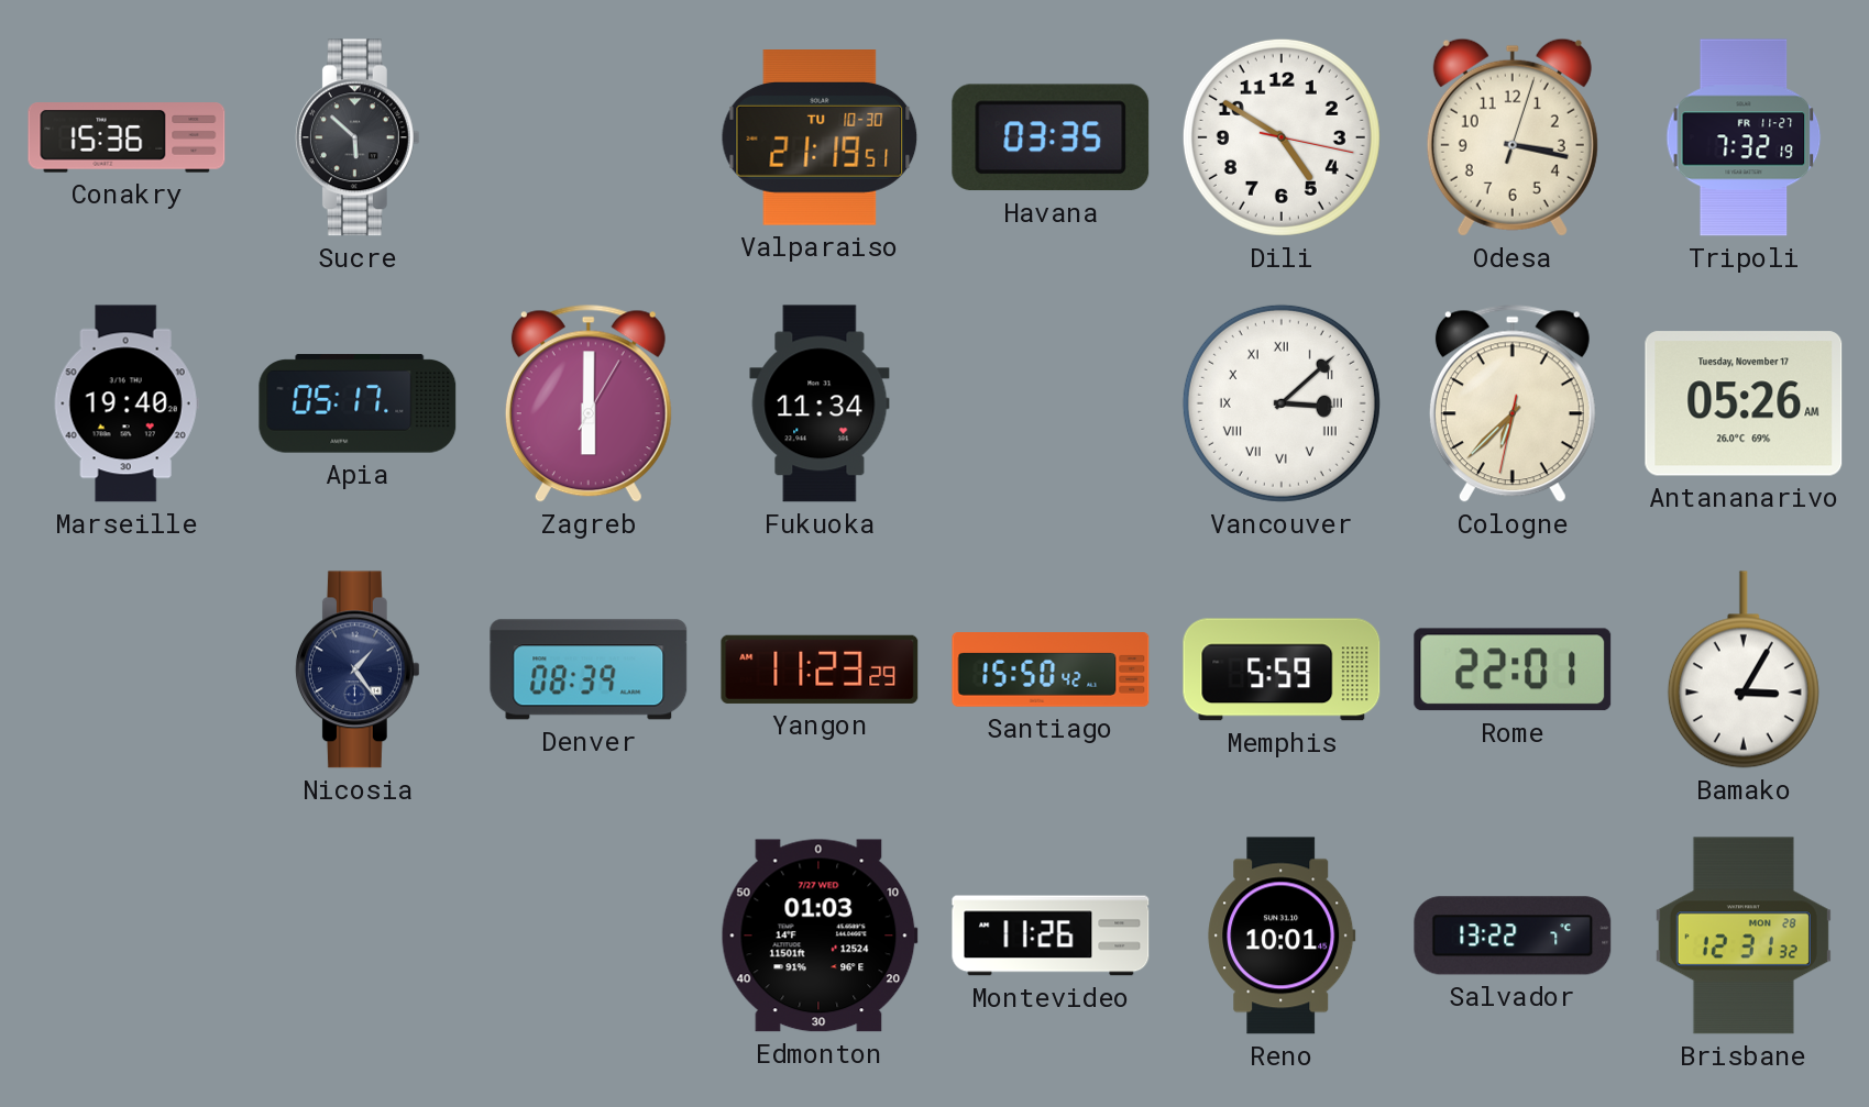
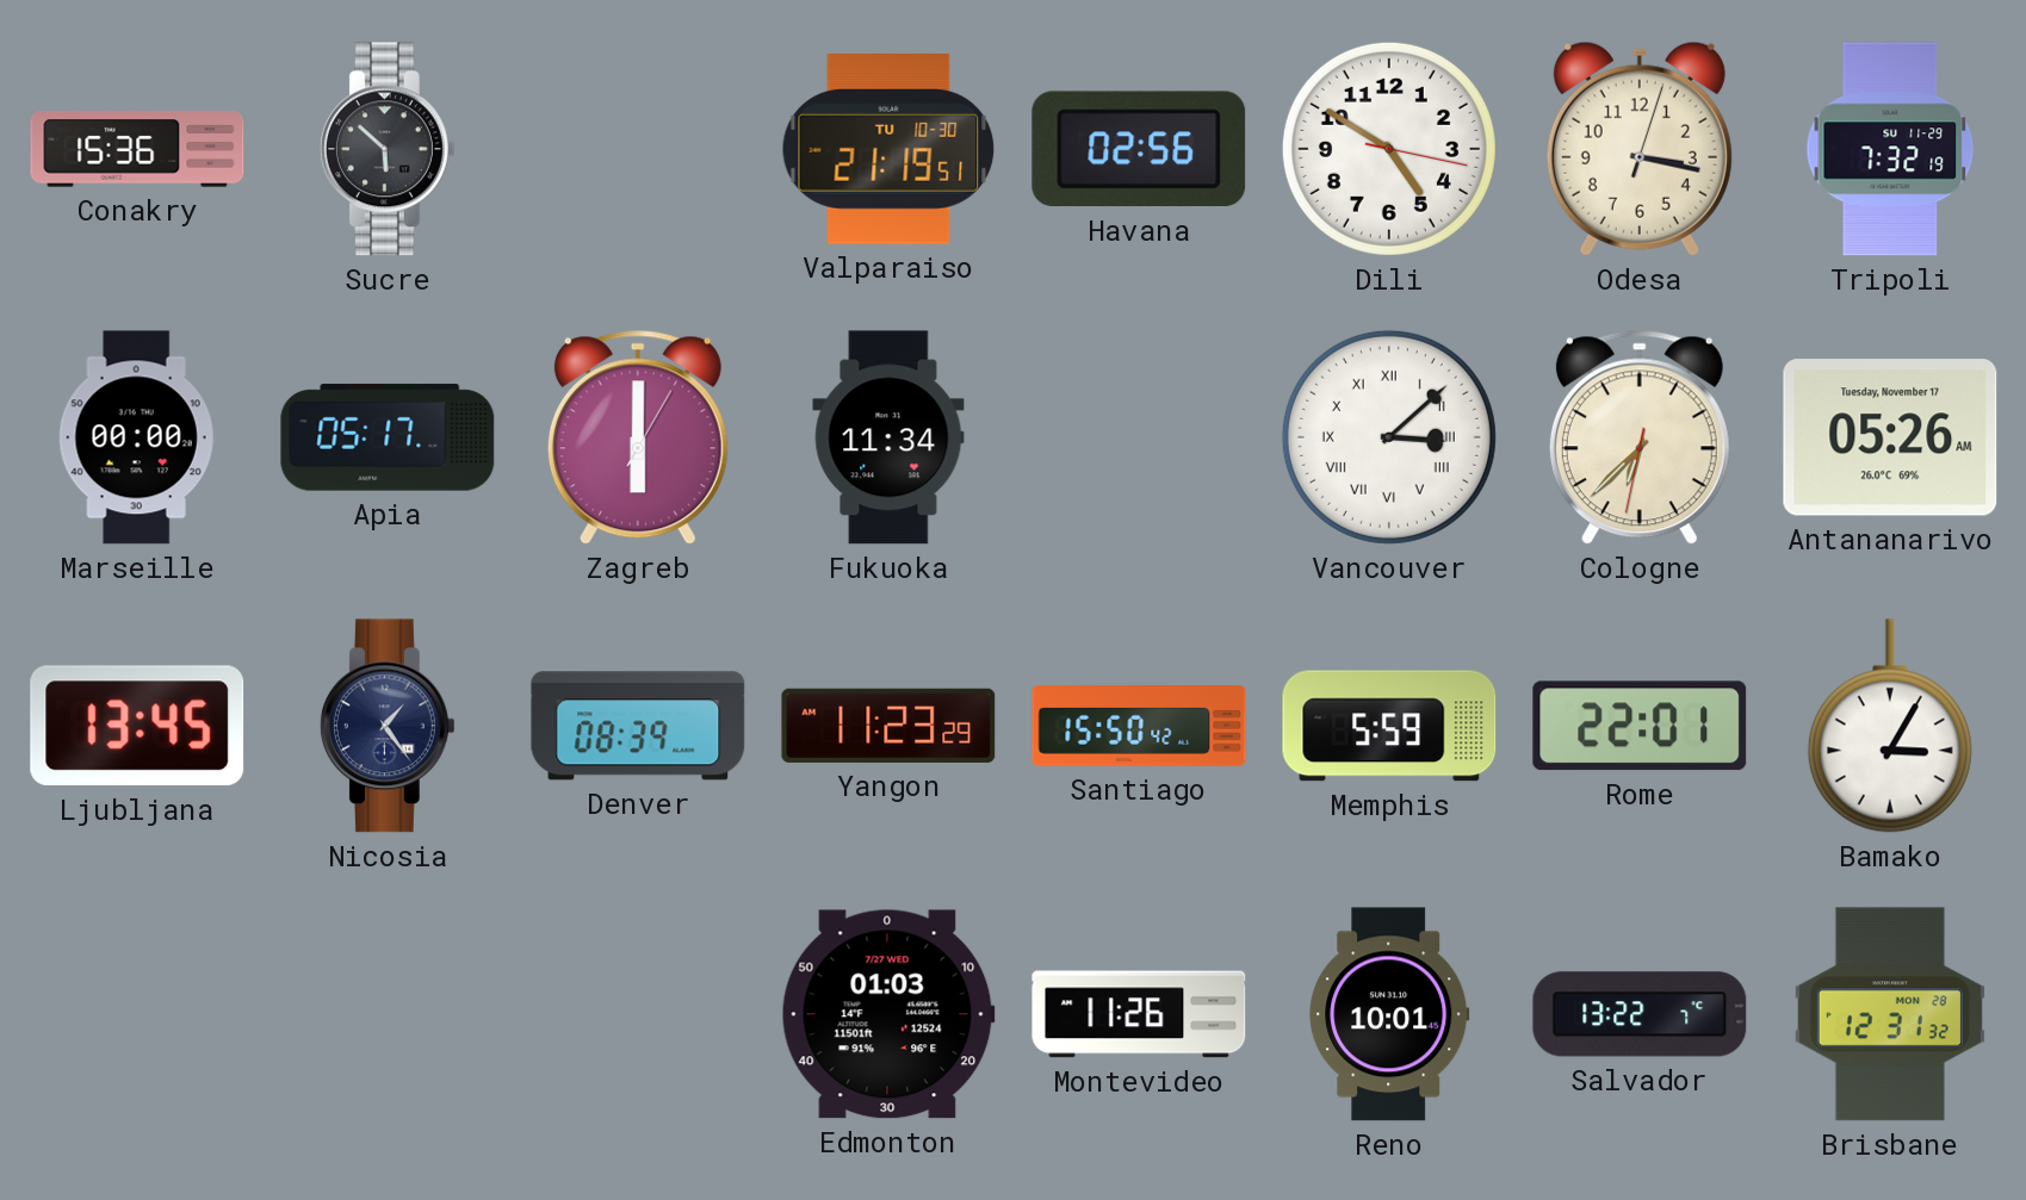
Havana: 03:35 -> 02:56 (1139, 149)
Tripoli date: FR 11-27 -> SU 11-29 (1890, 149)
Marseille: 19:40 -> 00:00 (137, 437)
Ljubljana: none -> 13:45 (137, 726)
